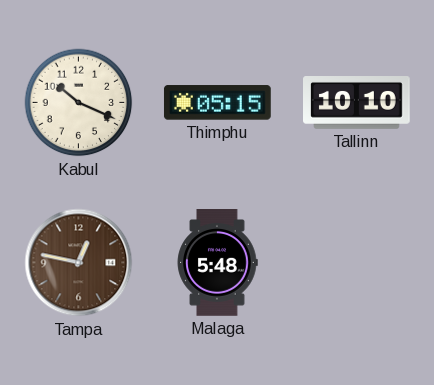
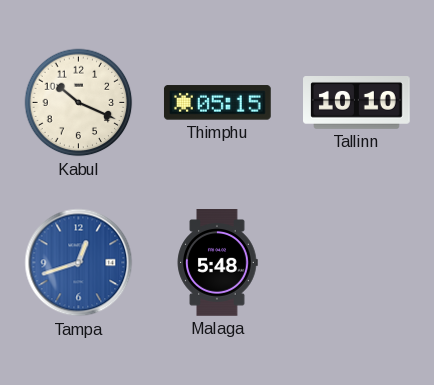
Tampa: 12:47 -> 12:42 (79, 263)
Tampa dial: brown -> blue (79, 263)
